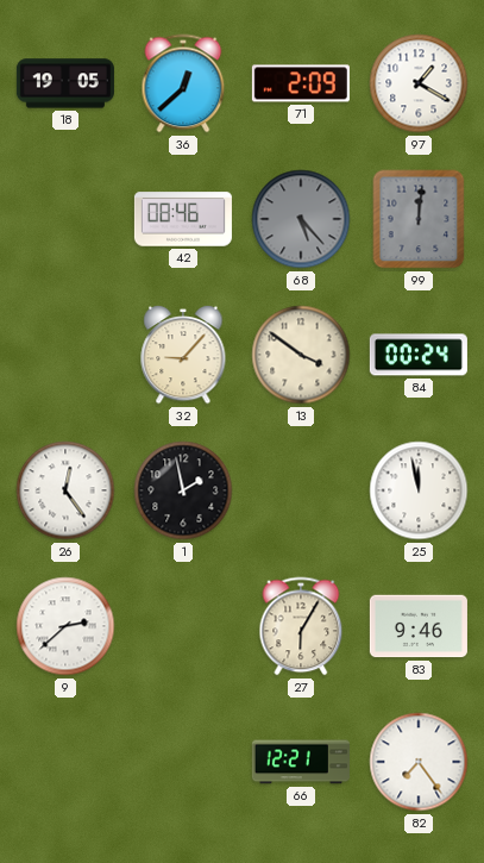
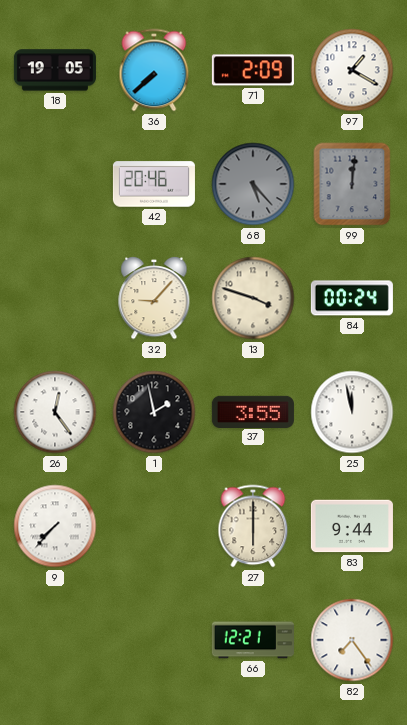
36: 12:38 -> 7:38 (154, 70)
42: 08:46 -> 20:46 (154, 184)
13: 3:51 -> 3:48 (253, 298)
37: none -> 3:55 (253, 411)
9: 2:38 -> 7:37 (55, 526)
27: 6:05 -> 6:00 (253, 526)
83: 9:46 -> 9:44 (352, 526)
